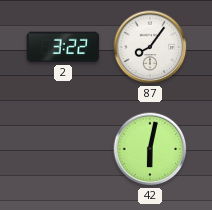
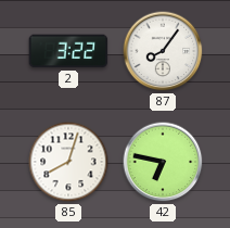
85: none -> 8:03 (68, 162)
42: 6:02 -> 6:47 (163, 162)
